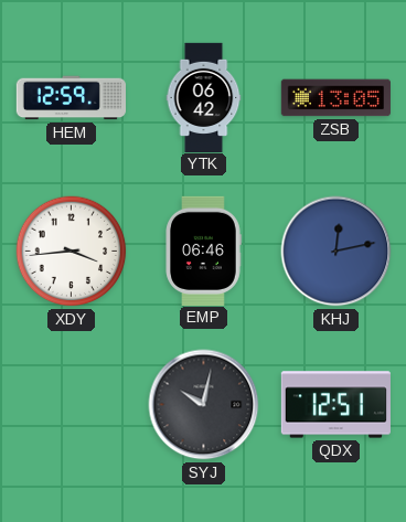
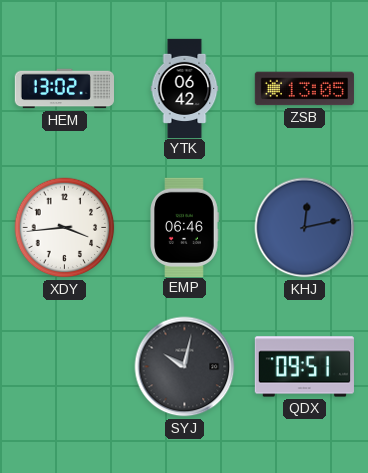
HEM: 12:59 -> 13:02 (64, 89)
QDX: 12:51 -> 09:51 (304, 367)
